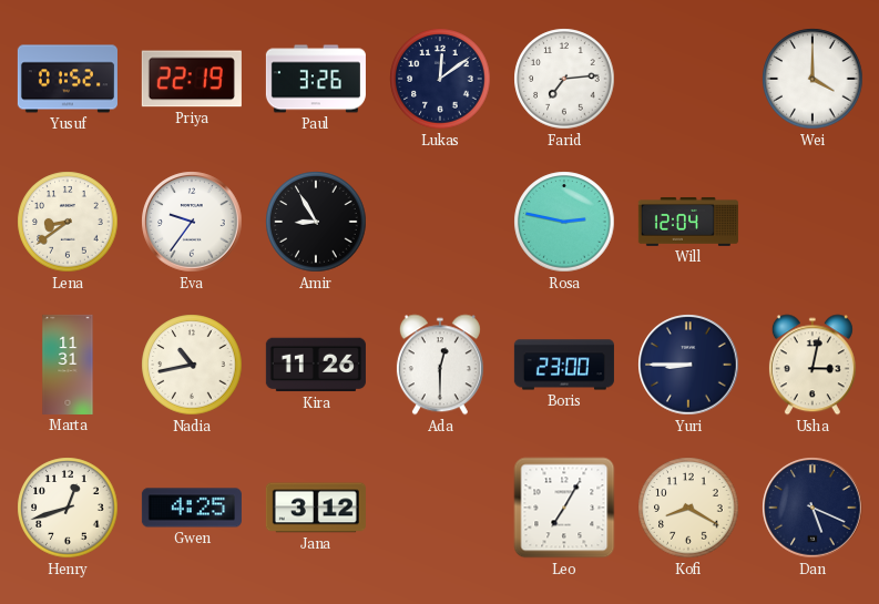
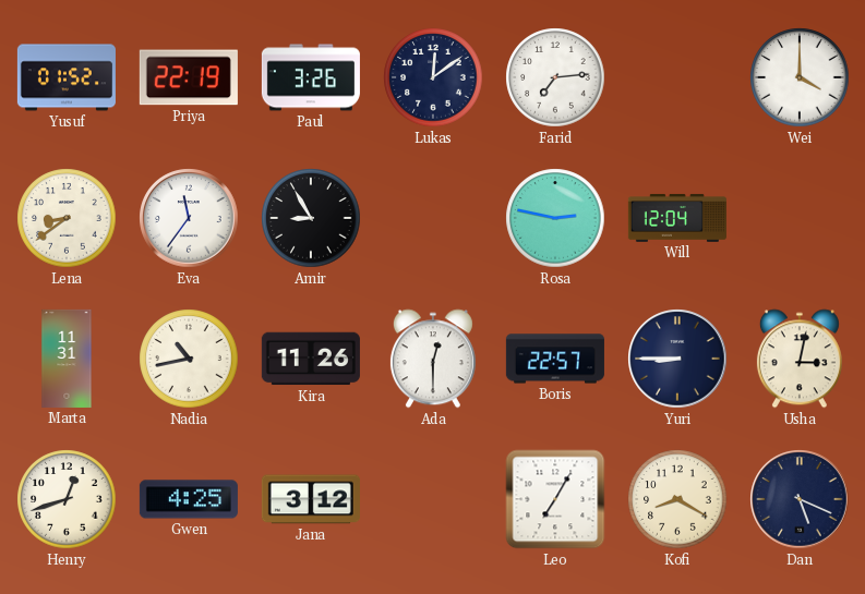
Eva: 9:36 -> 11:36 (189, 218)
Boris: 23:00 -> 22:57 (555, 359)
